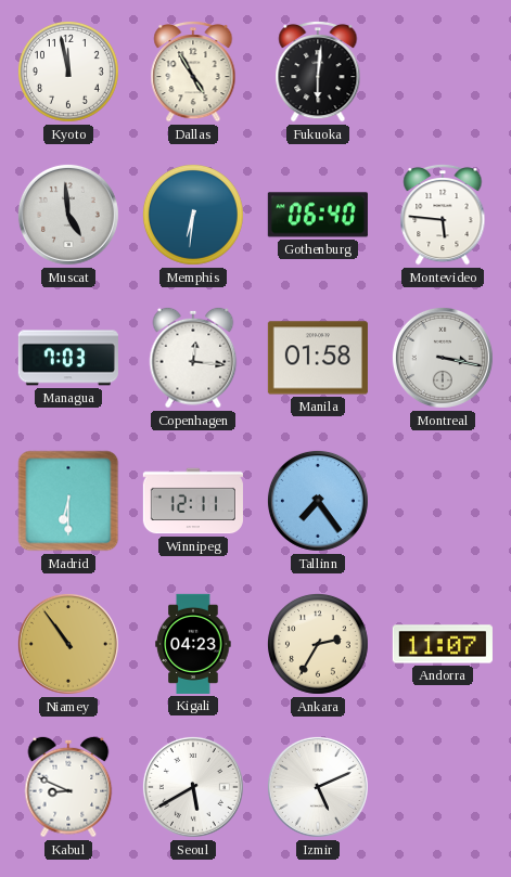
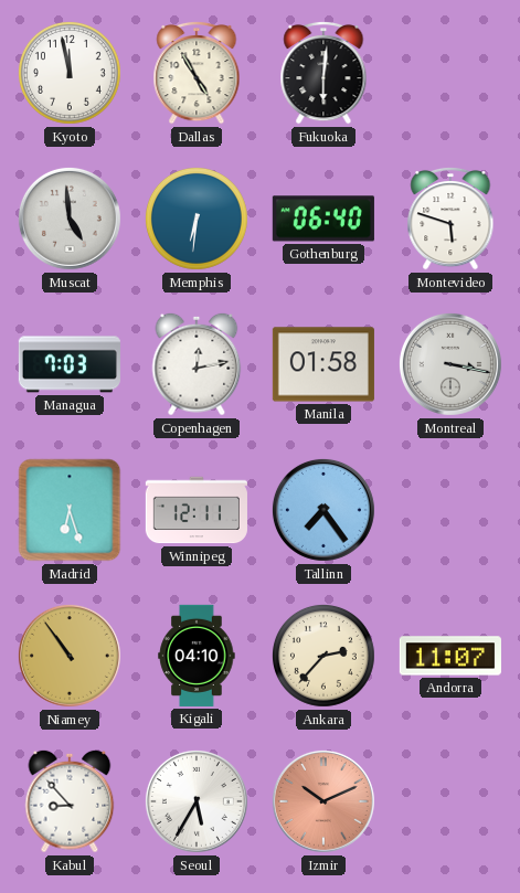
Montevideo: 5:46 -> 5:48 (450, 219)
Copenhagen: 12:16 -> 12:13 (197, 364)
Madrid: 6:30 -> 6:27 (70, 510)
Kigali: 04:23 -> 04:10 (197, 656)
Ankara: 2:35 -> 2:37 (323, 656)
Kabul: 8:49 -> 8:53 (70, 801)
Seoul: 5:40 -> 5:35 (197, 801)
Izmir: 5:11 -> 10:11 (323, 801)
Izmir dial: white -> salmon (323, 801)
